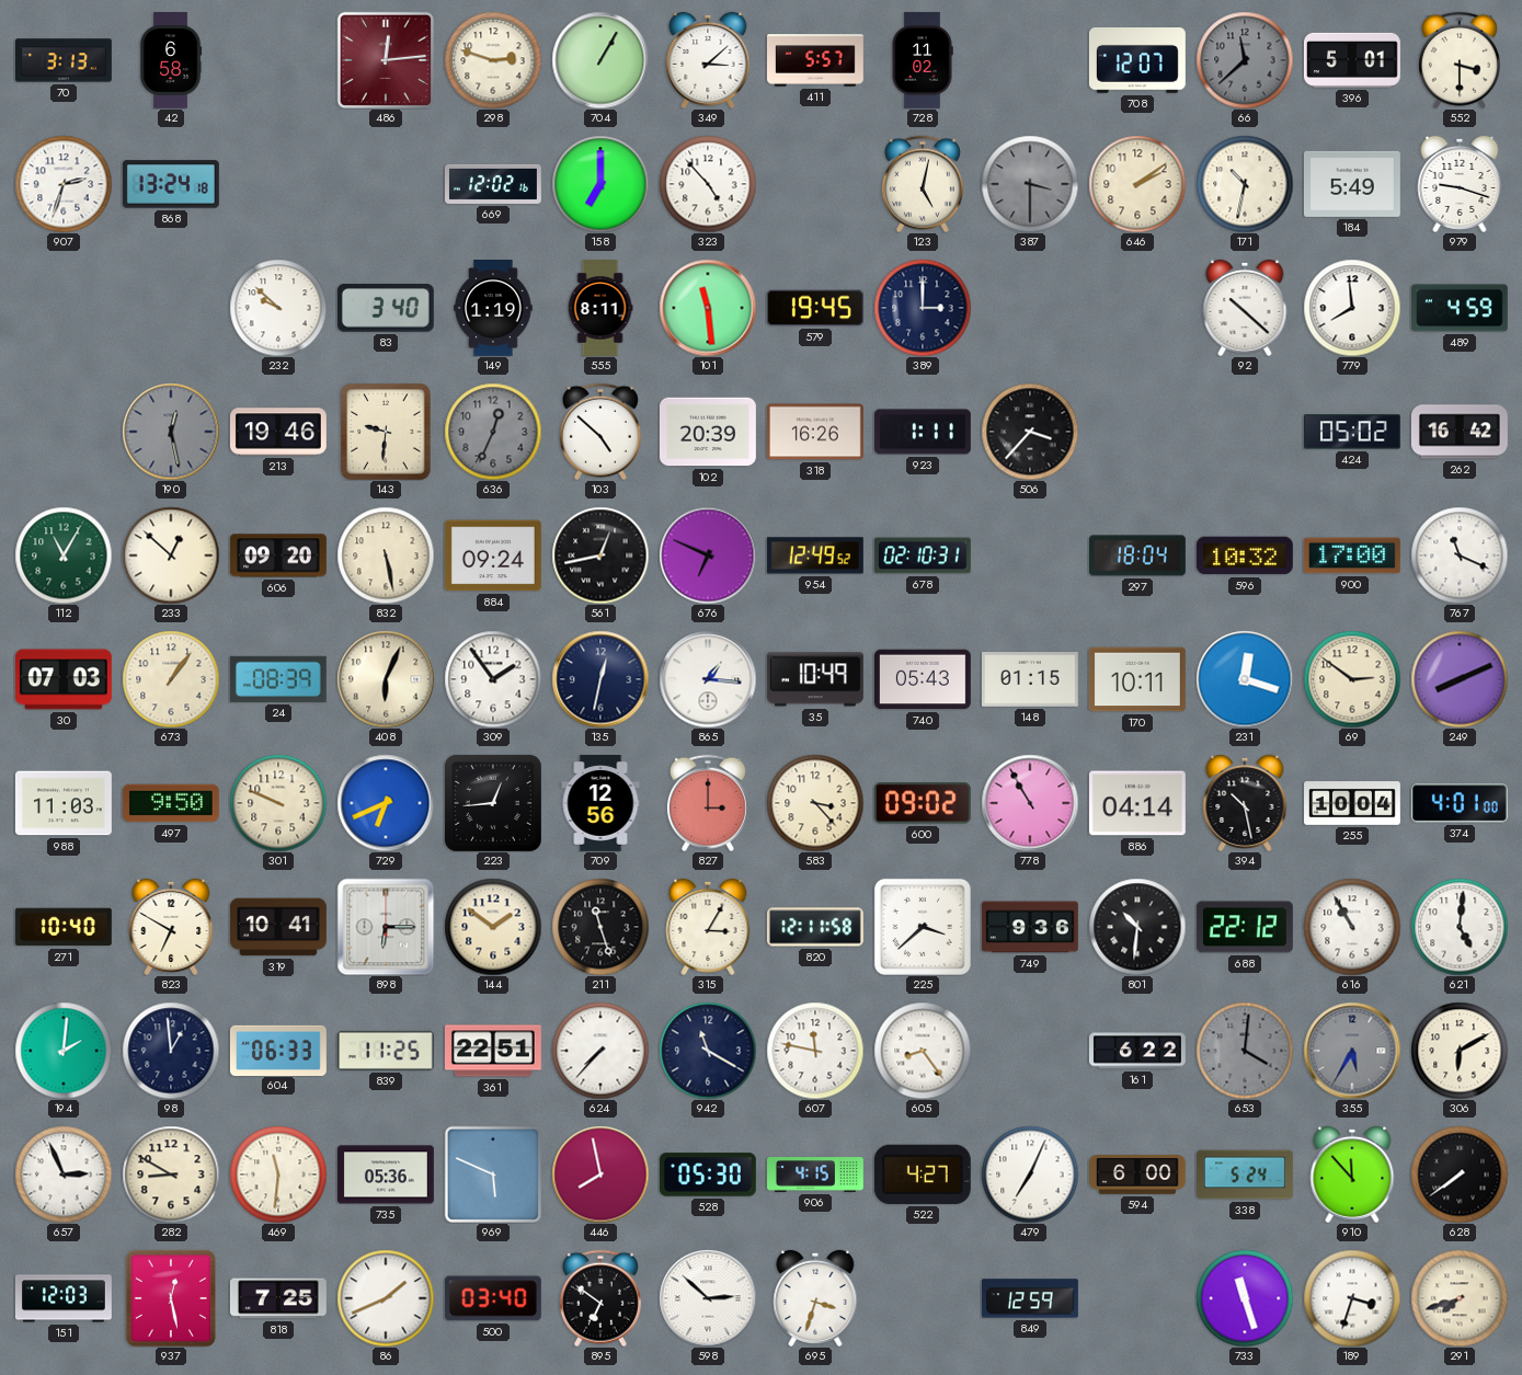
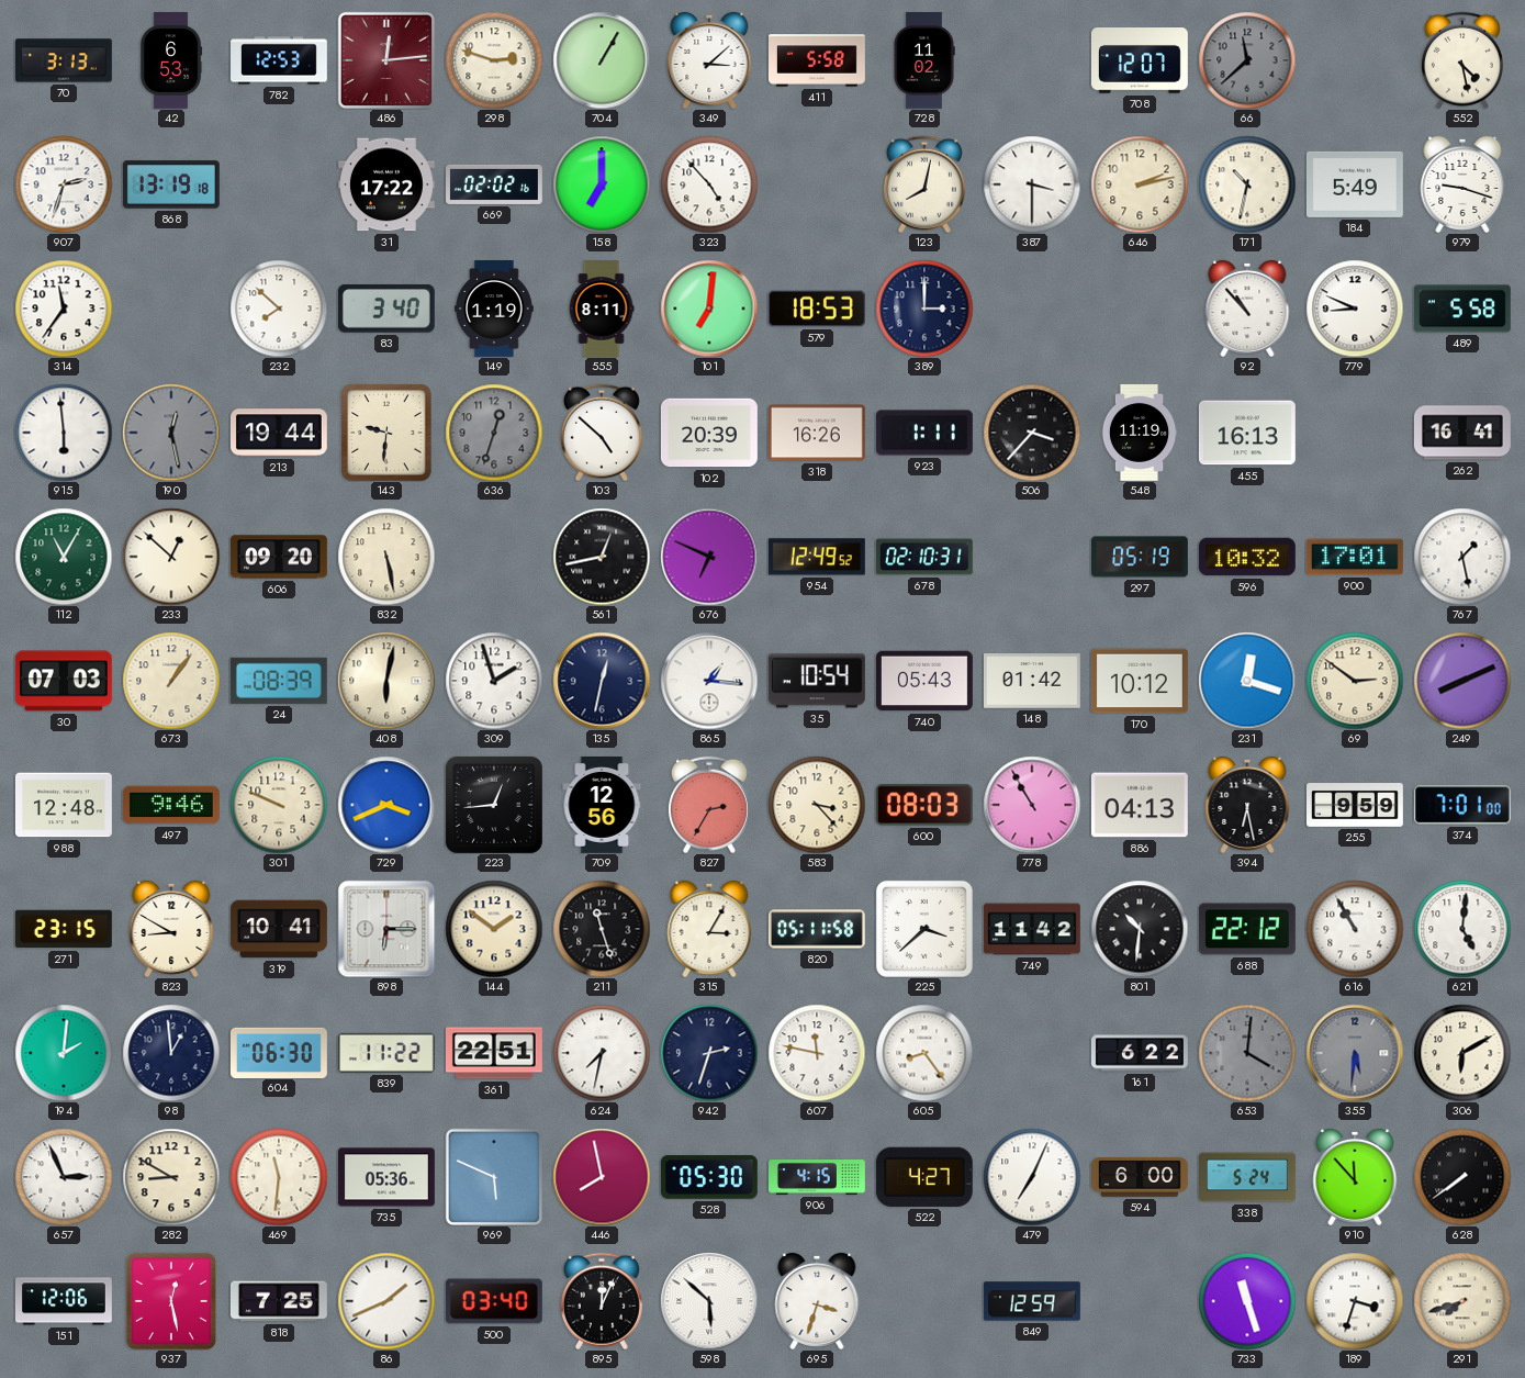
42: 6:58 -> 6:53 (171, 61)
782: none -> 12:53 (280, 60)
411: 5:57 -> 5:58 (818, 60)
396: 5:01 -> none (1352, 60)
552: 3:30 -> 4:28 (1462, 60)
868: 13:24 -> 13:19 (171, 184)
31: none -> 17:22 (386, 184)
669: 12:02 -> 02:02 (495, 184)
123: 5:02 -> 8:02 (924, 184)
387 dial: grey -> white (1032, 184)
646: 2:09 -> 2:13 (1140, 184)
314: none -> 11:36 (64, 309)
232: 9:52 -> 7:52 (279, 309)
101: 11:29 -> 7:01 (709, 309)
579: 19:45 -> 18:53 (817, 309)
92: 10:22 -> 10:53 (1247, 309)
779: 7:59 -> 8:49 (1355, 309)
489: 4:59 -> 5:58 (1462, 309)
915: none -> 5:59 (64, 433)
213: 19:46 -> 19:44 (279, 433)
636: 12:34 -> 12:33 (494, 433)
548: none -> 11:19 (1140, 433)
455: none -> 16:13 (1247, 433)
424: 05:02 -> none (1352, 432)
262: 16:42 -> 16:41 (1462, 433)
884: 09:24 -> none (493, 555)
297: 18:04 -> 05:19 (1140, 557)
900: 17:00 -> 17:01 (1355, 557)
767: 11:19 -> 1:28 (1462, 557)
408: 6:04 -> 6:02 (386, 681)
309: 1:54 -> 1:57 (494, 681)
35: 10:49 -> 10:54 (817, 681)
148: 01:15 -> 01:42 (1032, 682)
170: 10:11 -> 10:12 (1140, 681)
988: 11:03 -> 12:48 (64, 805)
497: 9:50 -> 9:46 (171, 805)
729: 6:41 -> 3:41 (386, 805)
827: 3:00 -> 2:35 (709, 805)
600: 09:02 -> 08:03 (924, 805)
886: 04:14 -> 04:13 (1140, 805)
394: 10:28 -> 6:28 (1247, 805)
255: 10:04 -> 9:59 (1356, 806)
374: 4:01 -> 7:01 (1462, 805)
271: 10:40 -> 23:15 (64, 929)
823: 6:50 -> 8:50 (171, 929)
820: 12:11 -> 05:11 (817, 929)
749: 9:36 -> 11:42 (1033, 929)
604: 06:33 -> 06:30 (279, 1052)
839: 11:25 -> 11:22 (386, 1053)
624: 7:37 -> 7:32 (602, 1053)
942: 11:20 -> 2:33 (709, 1053)
355: 5:35 -> 5:31 (1355, 1053)
151: 12:03 -> 12:06 (65, 1301)
895: 6:51 -> 12:04 (602, 1301)
598: 2:52 -> 5:52 (709, 1301)
